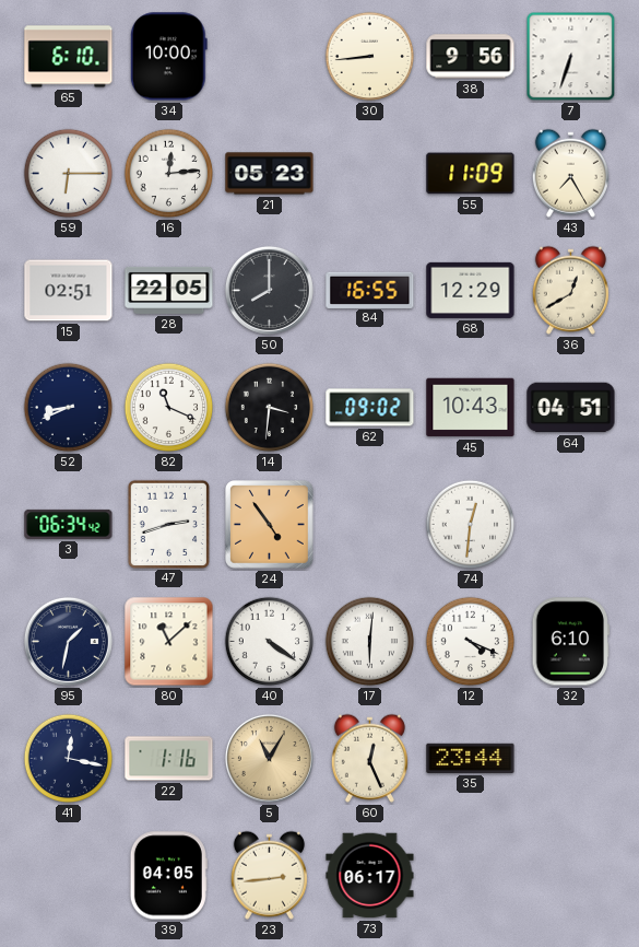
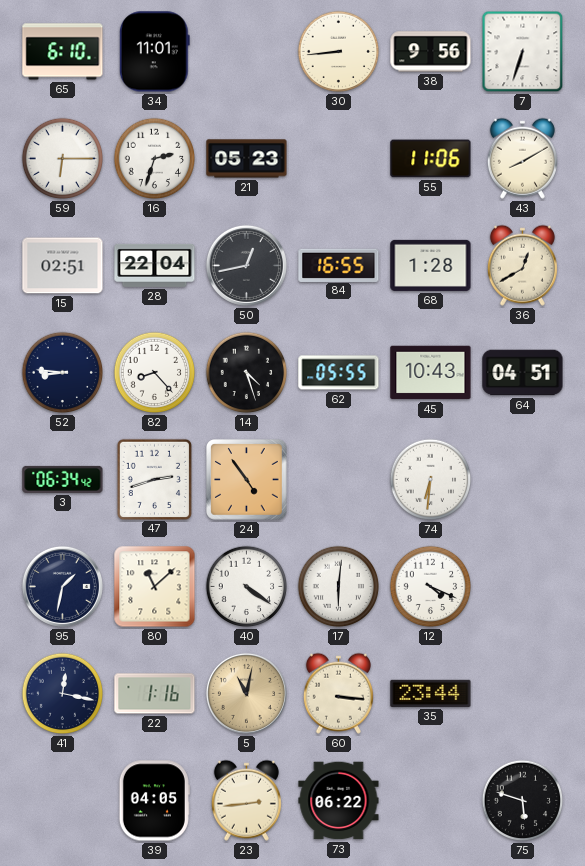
34: 10:00 -> 11:01 (154, 52)
16: 12:14 -> 2:33 (155, 159)
55: 11:09 -> 11:06 (431, 159)
43: 7:25 -> 8:10 (522, 158)
28: 22:05 -> 22:04 (155, 265)
50: 8:00 -> 12:43 (246, 265)
68: 12:29 -> 1:28 (431, 265)
52: 8:41 -> 8:46 (63, 373)
82: 11:19 -> 8:23 (155, 373)
14: 3:31 -> 4:27 (247, 373)
62: 09:02 -> 05:55 (339, 373)
74: 12:31 -> 6:31 (431, 480)
32: 6:10 -> none (570, 642)
5: 11:05 -> 11:02 (246, 693)
60: 12:26 -> 3:16 (338, 693)
73: 06:17 -> 06:22 (339, 801)
75: none -> 5:48 (523, 801)
